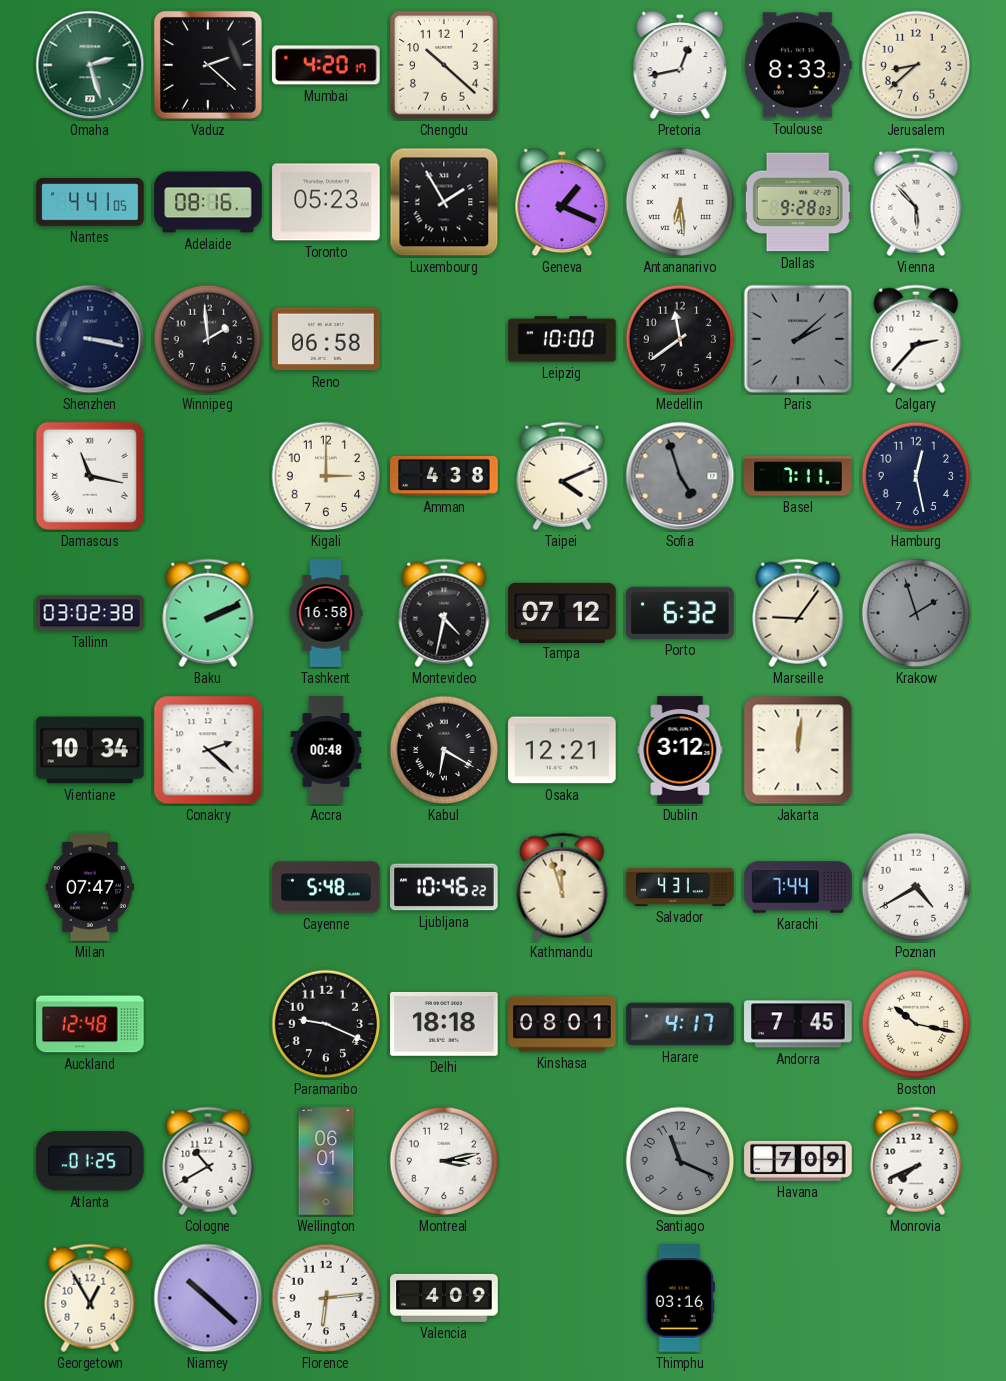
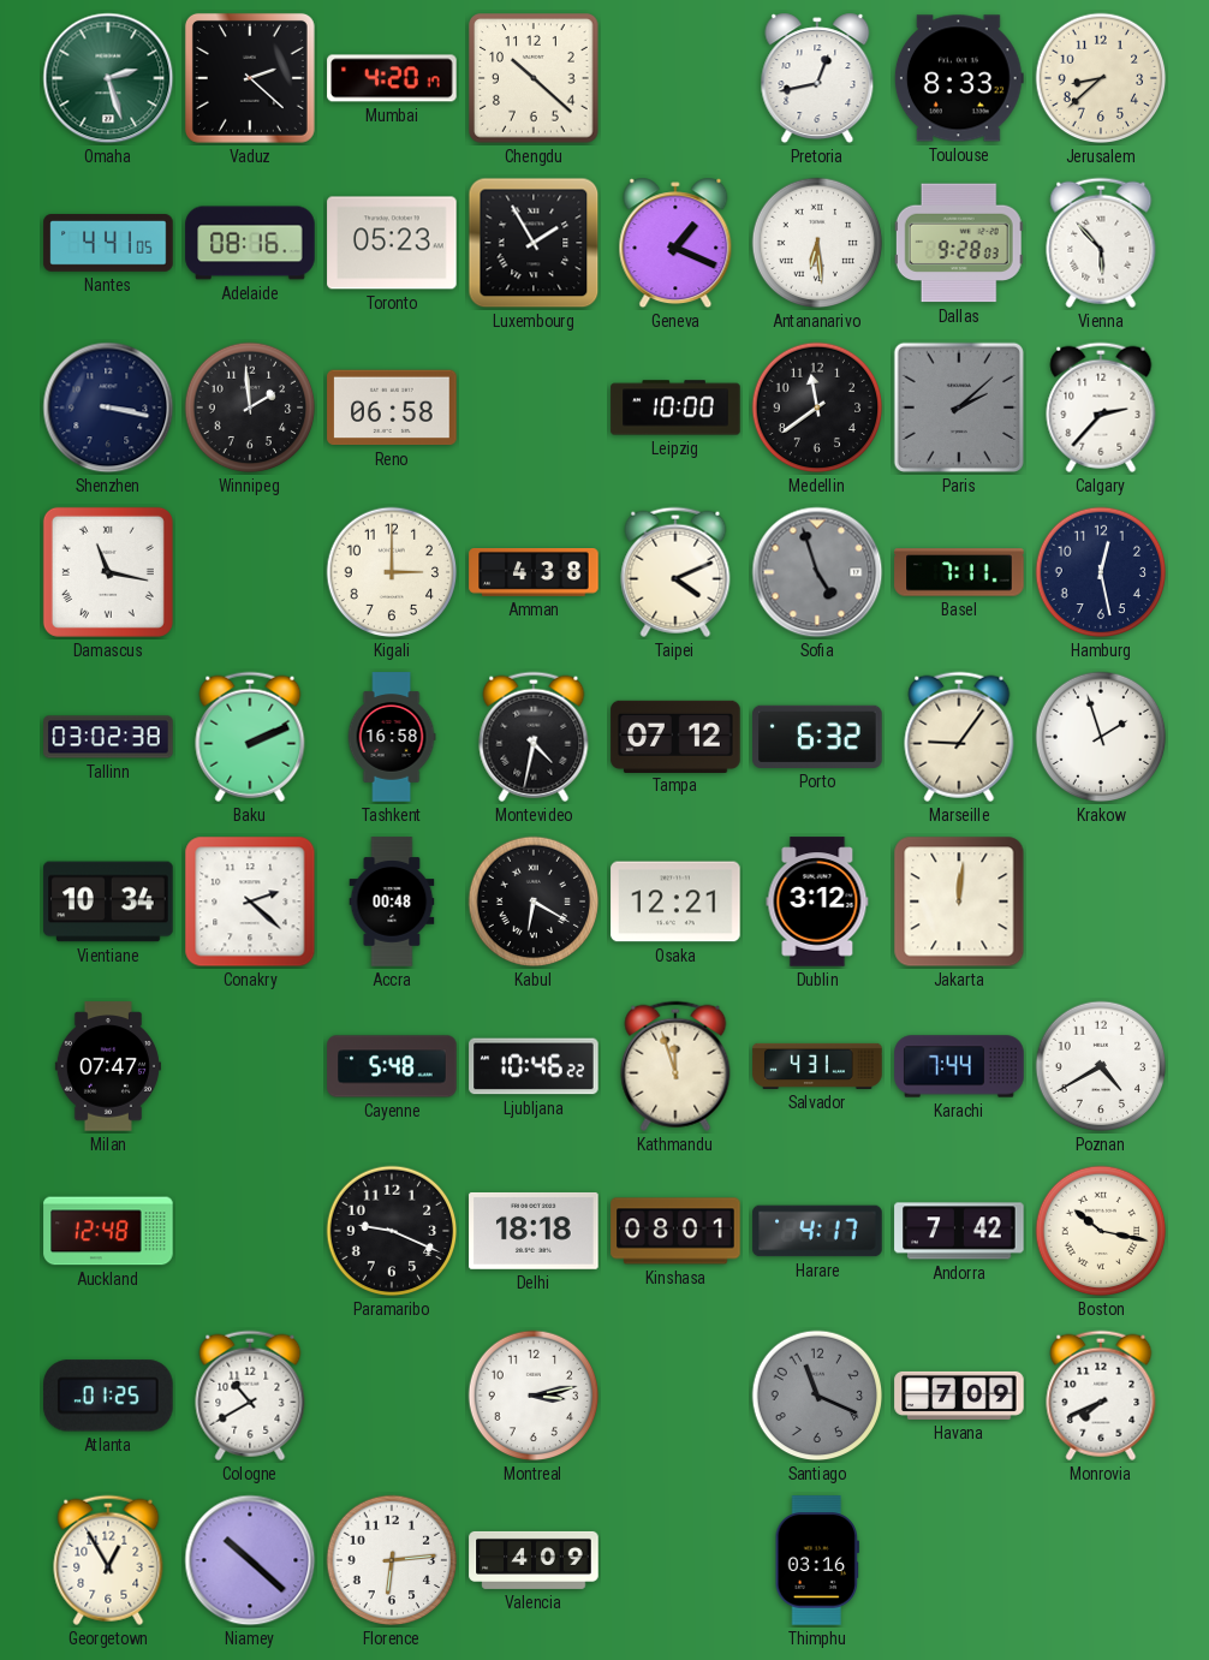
Krakow dial: grey -> white (1101, 737)
Andorra: 7:45 -> 7:42 (959, 1231)
Wellington: 06:01 -> none (326, 1161)
